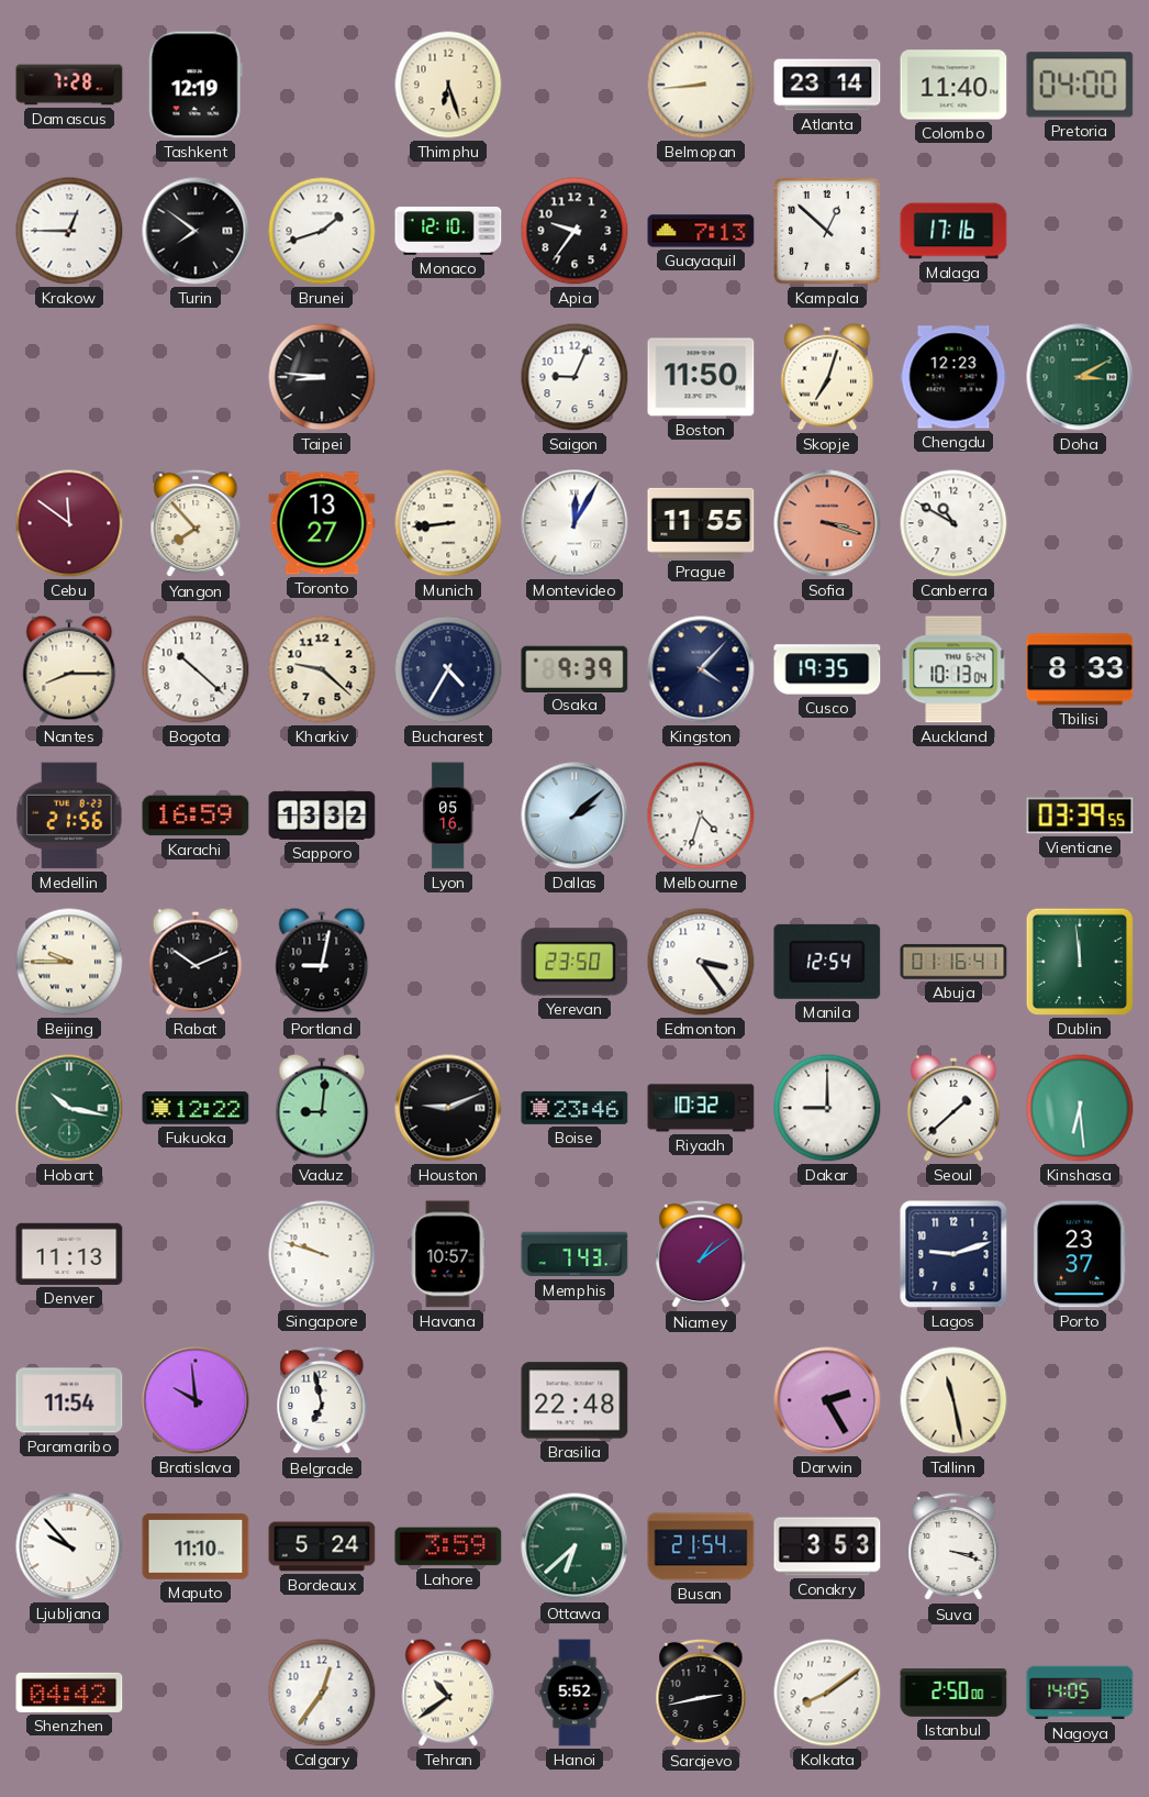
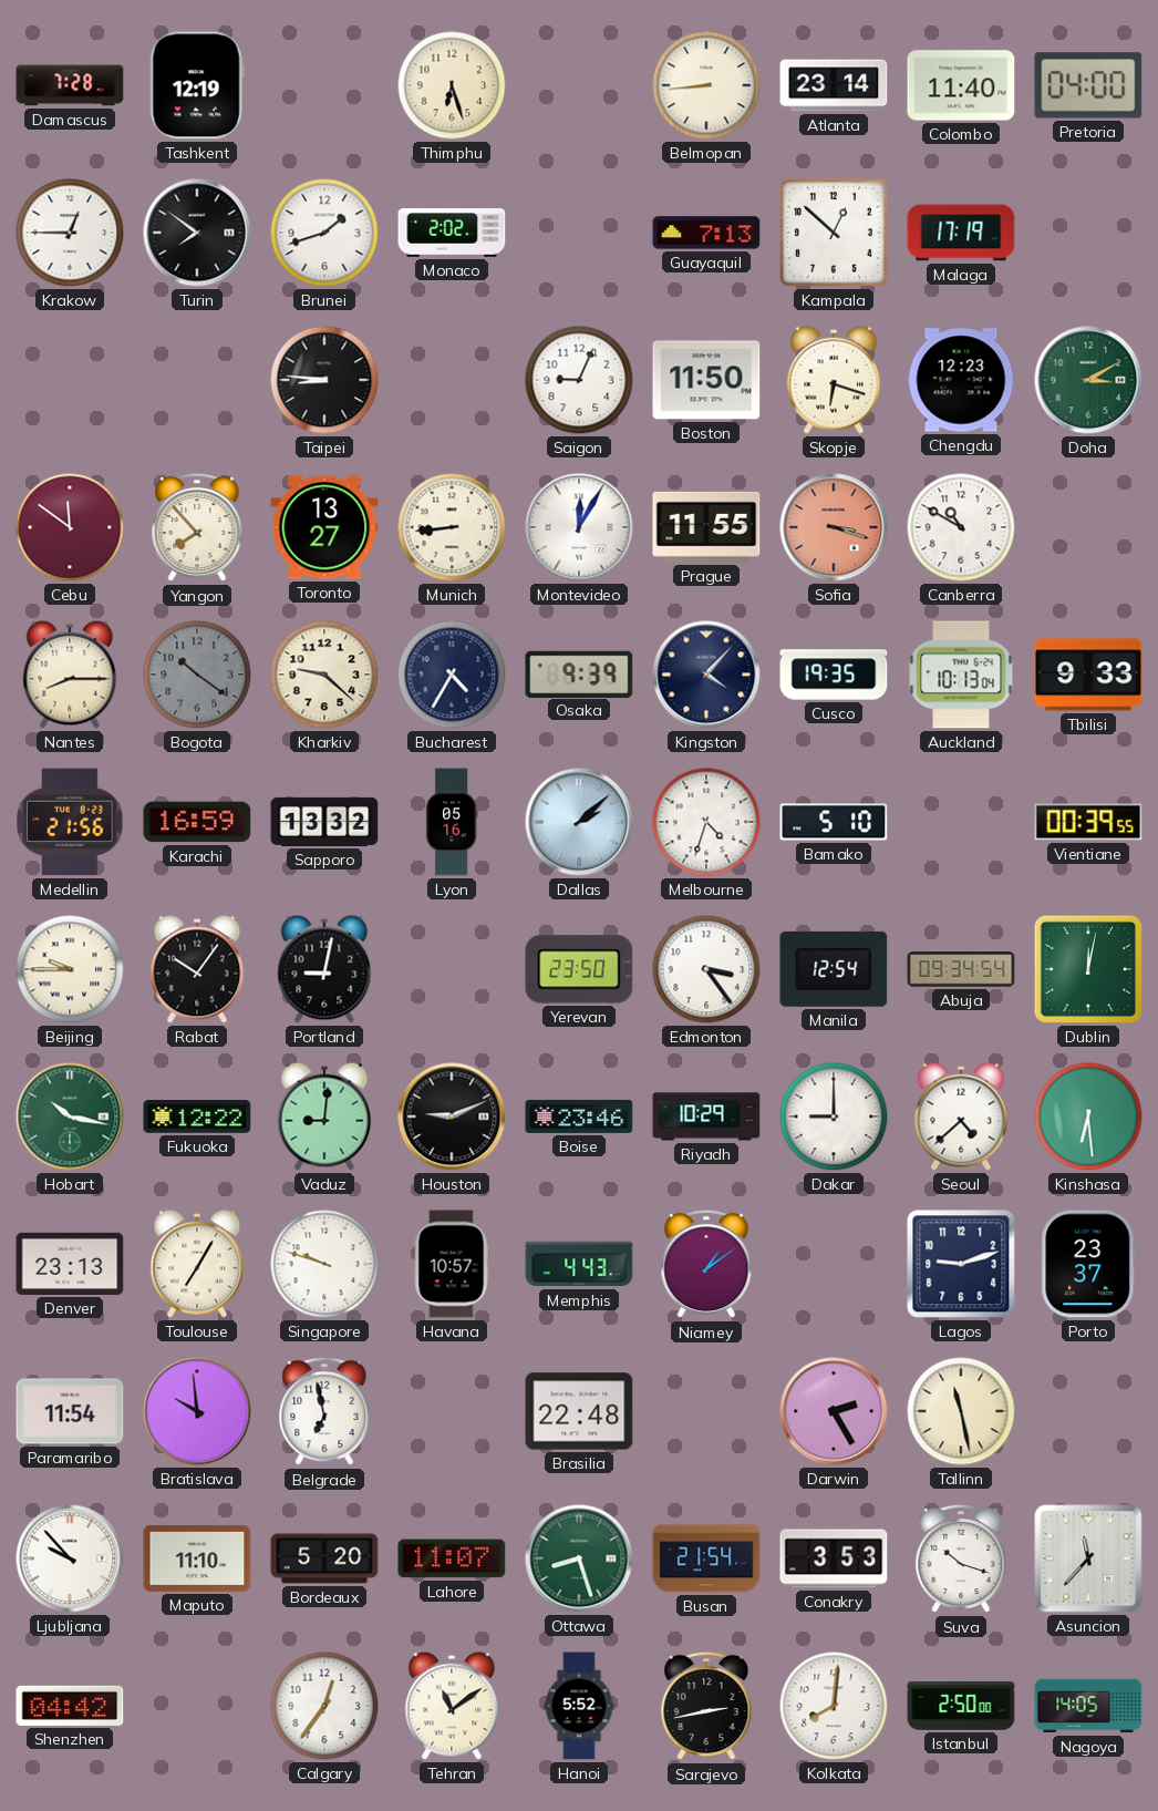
Monaco: 12:10 -> 2:02 (452, 234)
Apia: 9:36 -> none (574, 231)
Malaga: 17:16 -> 17:19 (961, 233)
Skopje: 7:03 -> 6:18 (834, 380)
Bogota: 10:22 -> 10:21 (197, 675)
Bogota dial: white -> grey (197, 675)
Tbilisi: 8:33 -> 9:33 (1088, 675)
Bamako: none -> 5:10 (834, 822)
Vientiane: 03:39 -> 00:39 (1088, 822)
Rabat: 10:11 -> 10:06 (197, 969)
Abuja: 01:16 -> 09:34 (961, 969)
Dublin: 11:59 -> 12:02 (1088, 969)
Riyadh: 10:32 -> 10:29 (706, 1117)
Seoul: 1:38 -> 4:38 (961, 1117)
Denver: 11:13 -> 23:13 (70, 1264)
Toulouse: none -> 7:05 (197, 1264)
Memphis: 7:43 -> 4:43 (579, 1264)
Bordeaux: 5:24 -> 5:20 (324, 1558)
Lahore: 3:59 -> 11:07 (452, 1558)
Ottawa: 6:38 -> 8:27 (579, 1558)
Suva: 3:18 -> 10:18 (961, 1558)
Asuncion: none -> 11:37 (1088, 1558)
Tehran: 10:39 -> 11:09 (452, 1706)
Kolkata: 8:09 -> 8:01 (834, 1706)
